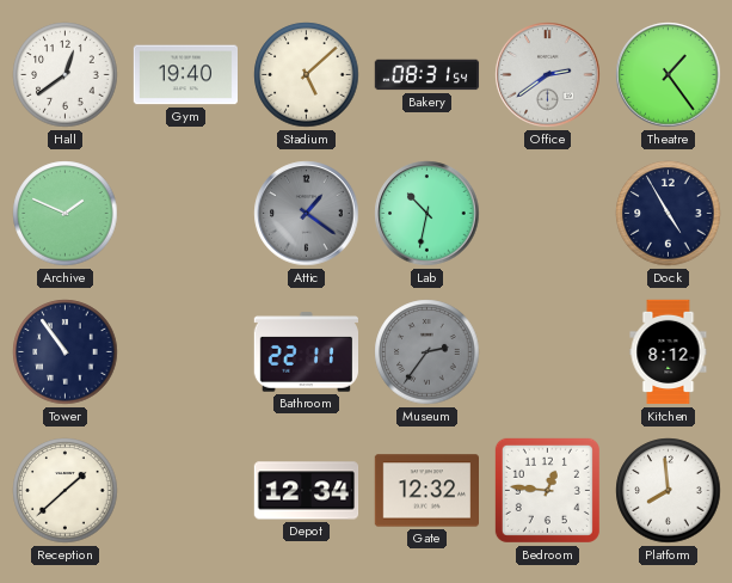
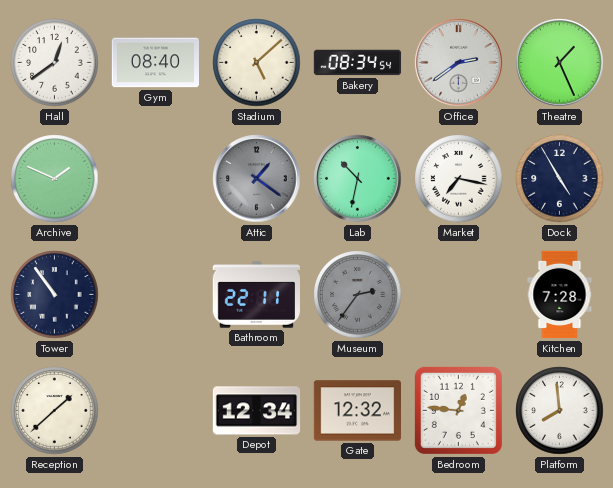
Gym: 19:40 -> 08:40 (155, 63)
Bakery: 08:31 -> 08:34 (358, 63)
Theatre: 1:24 -> 1:26 (560, 63)
Market: none -> 7:17 (459, 179)
Kitchen: 8:12 -> 7:28 (560, 295)
